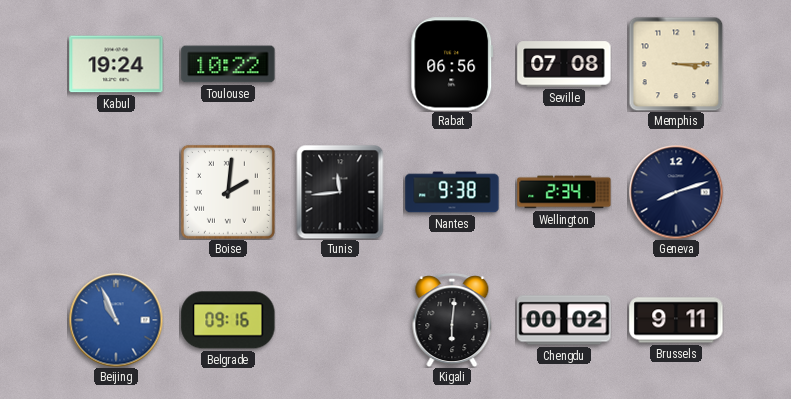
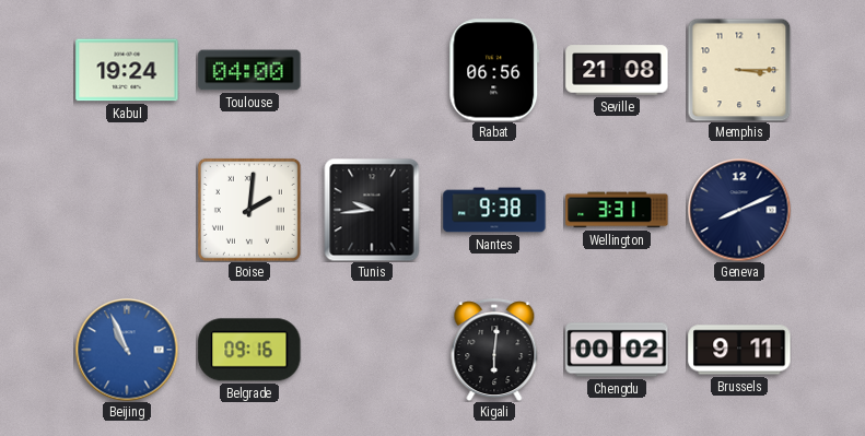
Toulouse: 10:22 -> 04:00 (249, 70)
Seville: 07:08 -> 21:08 (617, 70)
Tunis: 11:44 -> 9:44 (372, 210)
Wellington: 2:34 -> 3:31 (617, 210)
Geneva: 8:12 -> 8:11 (739, 210)
